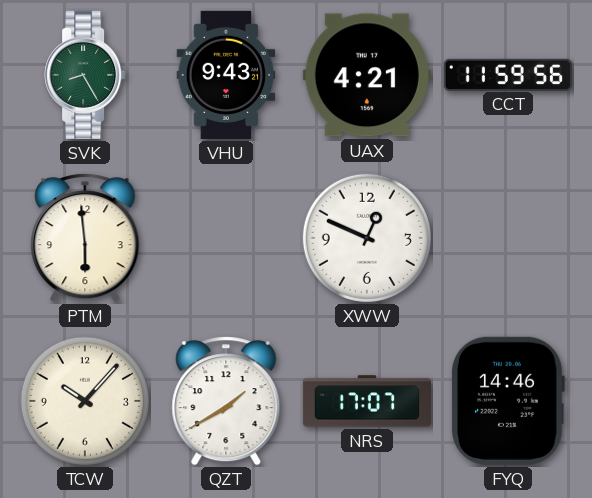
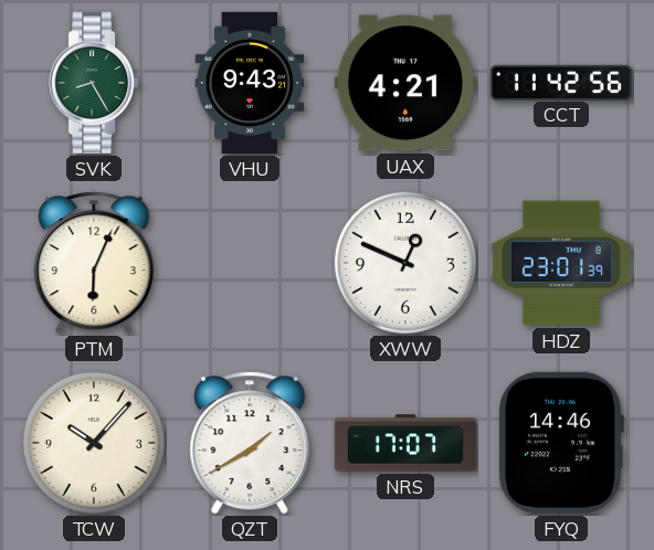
CCT: 11:59 -> 11:42 (561, 82)
PTM: 5:59 -> 6:04 (94, 263)
HDZ: none -> 23:01 (561, 263)
